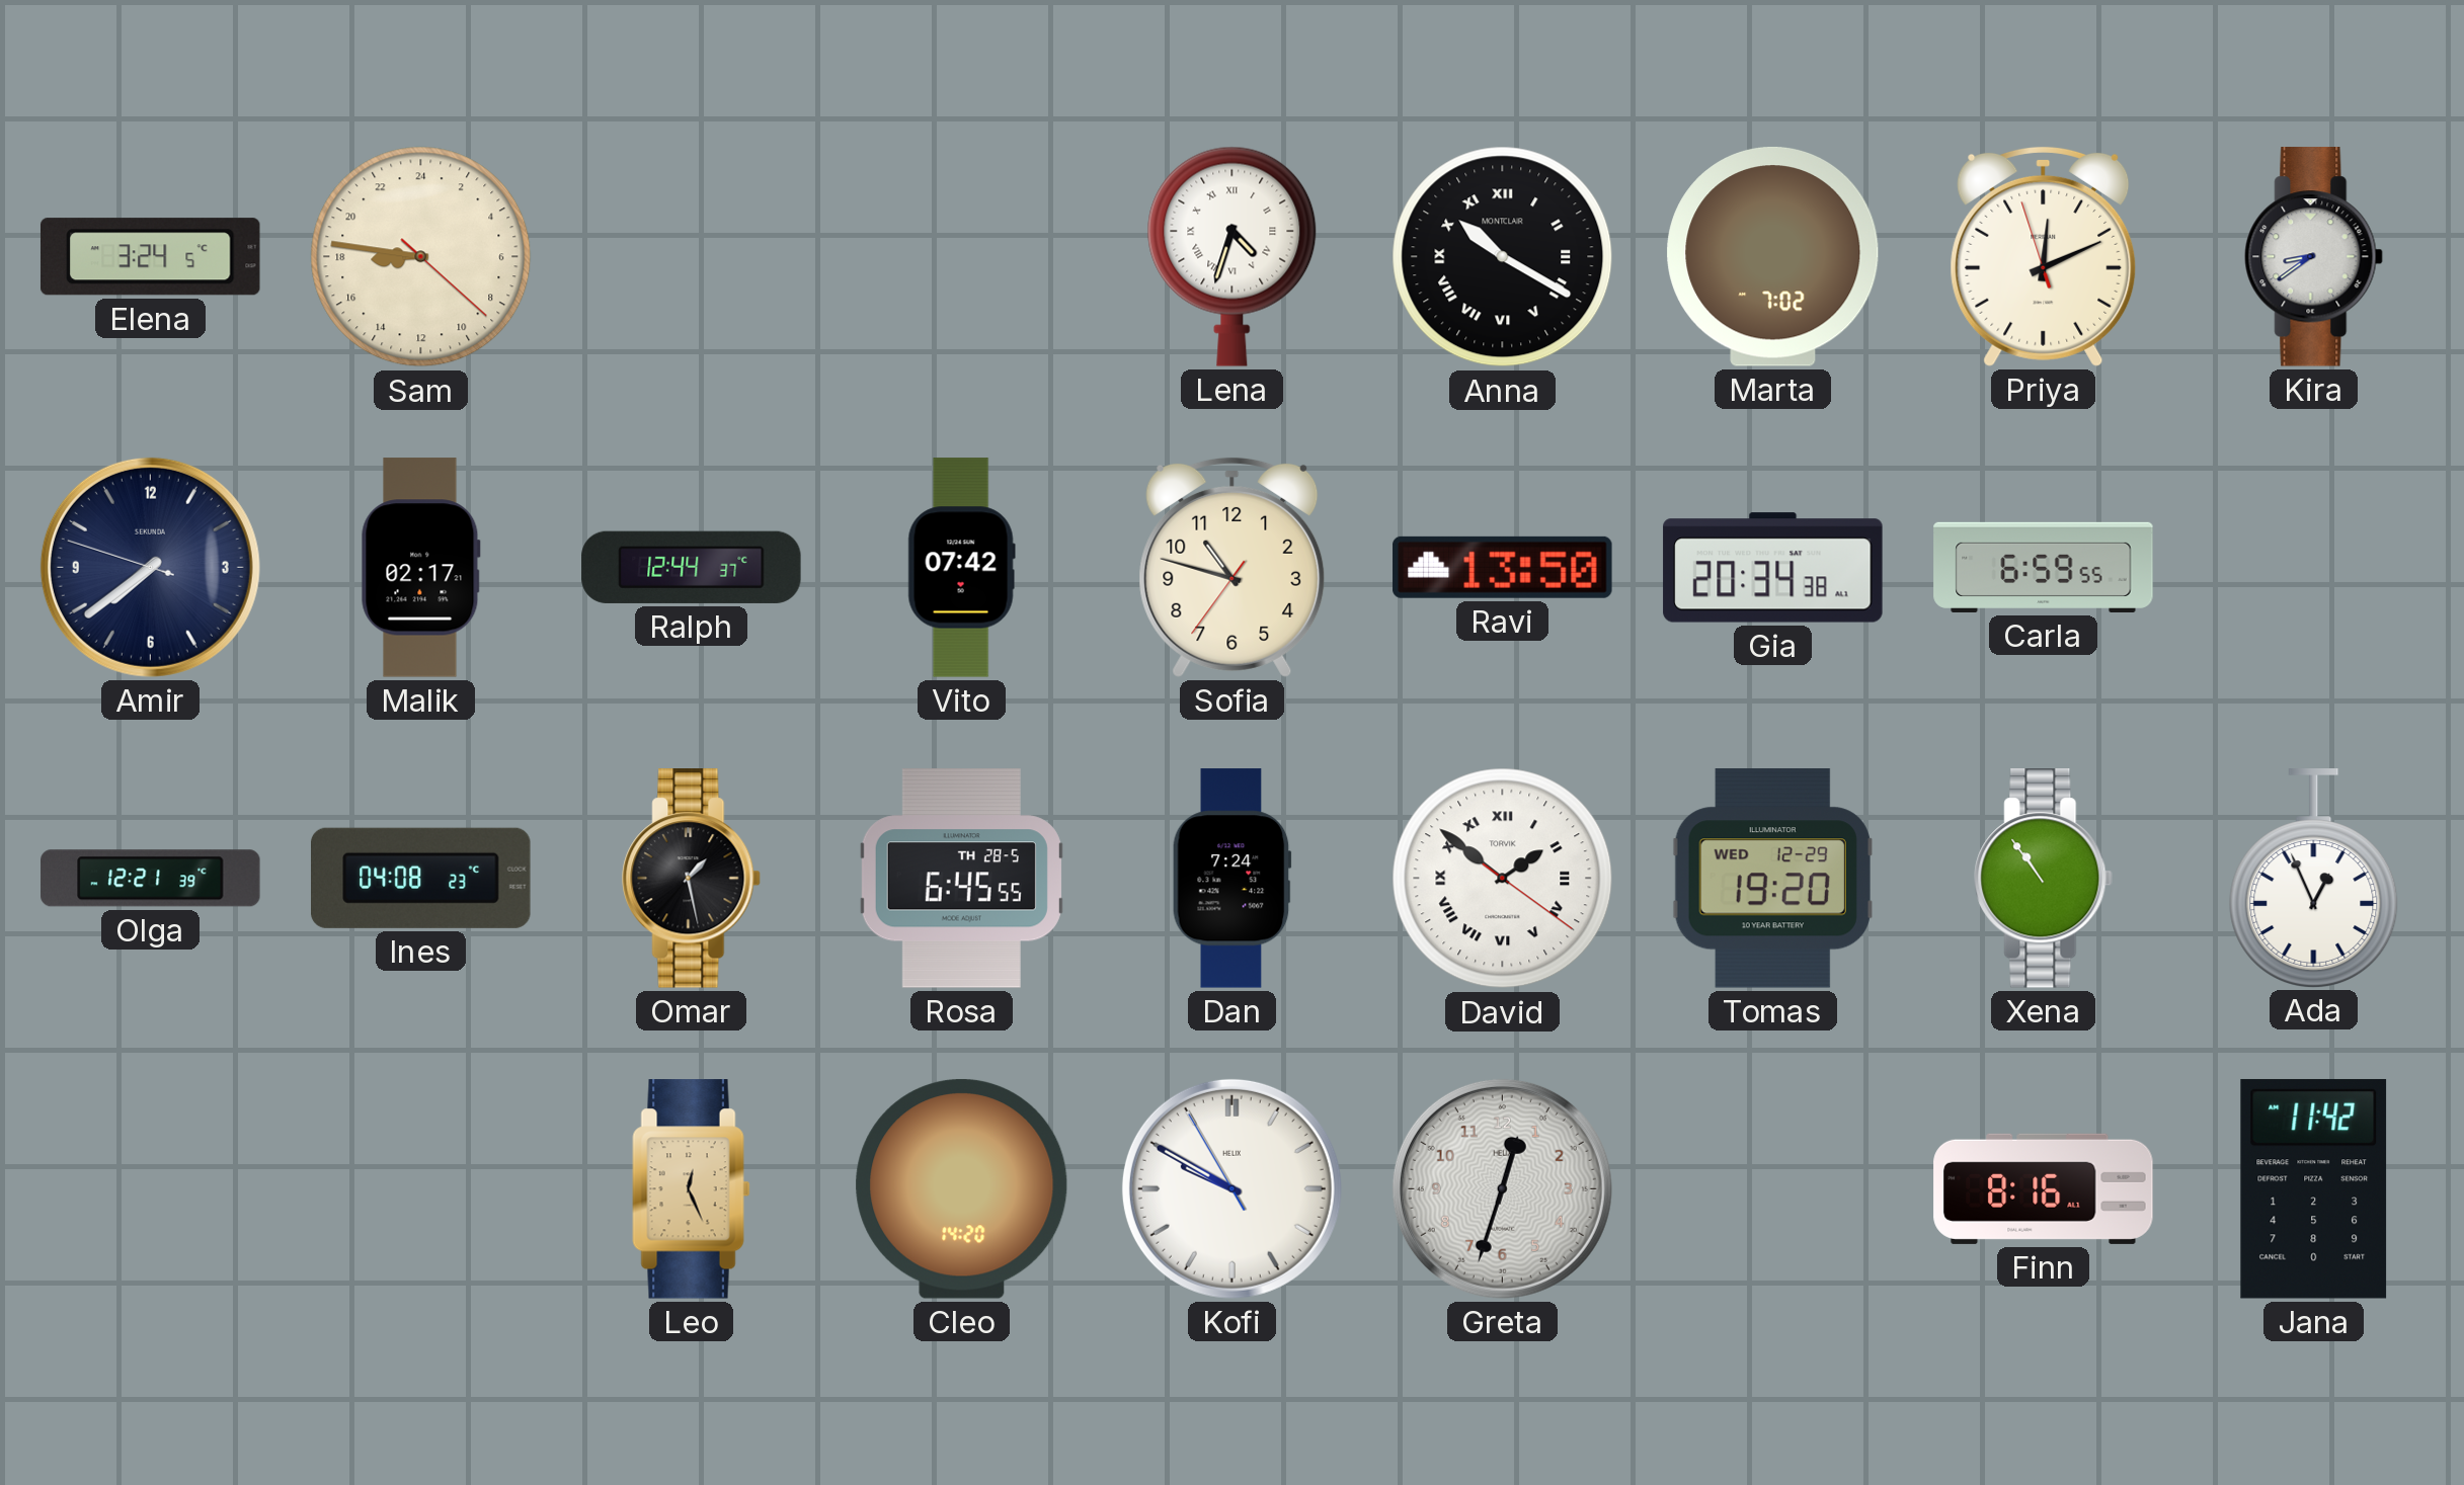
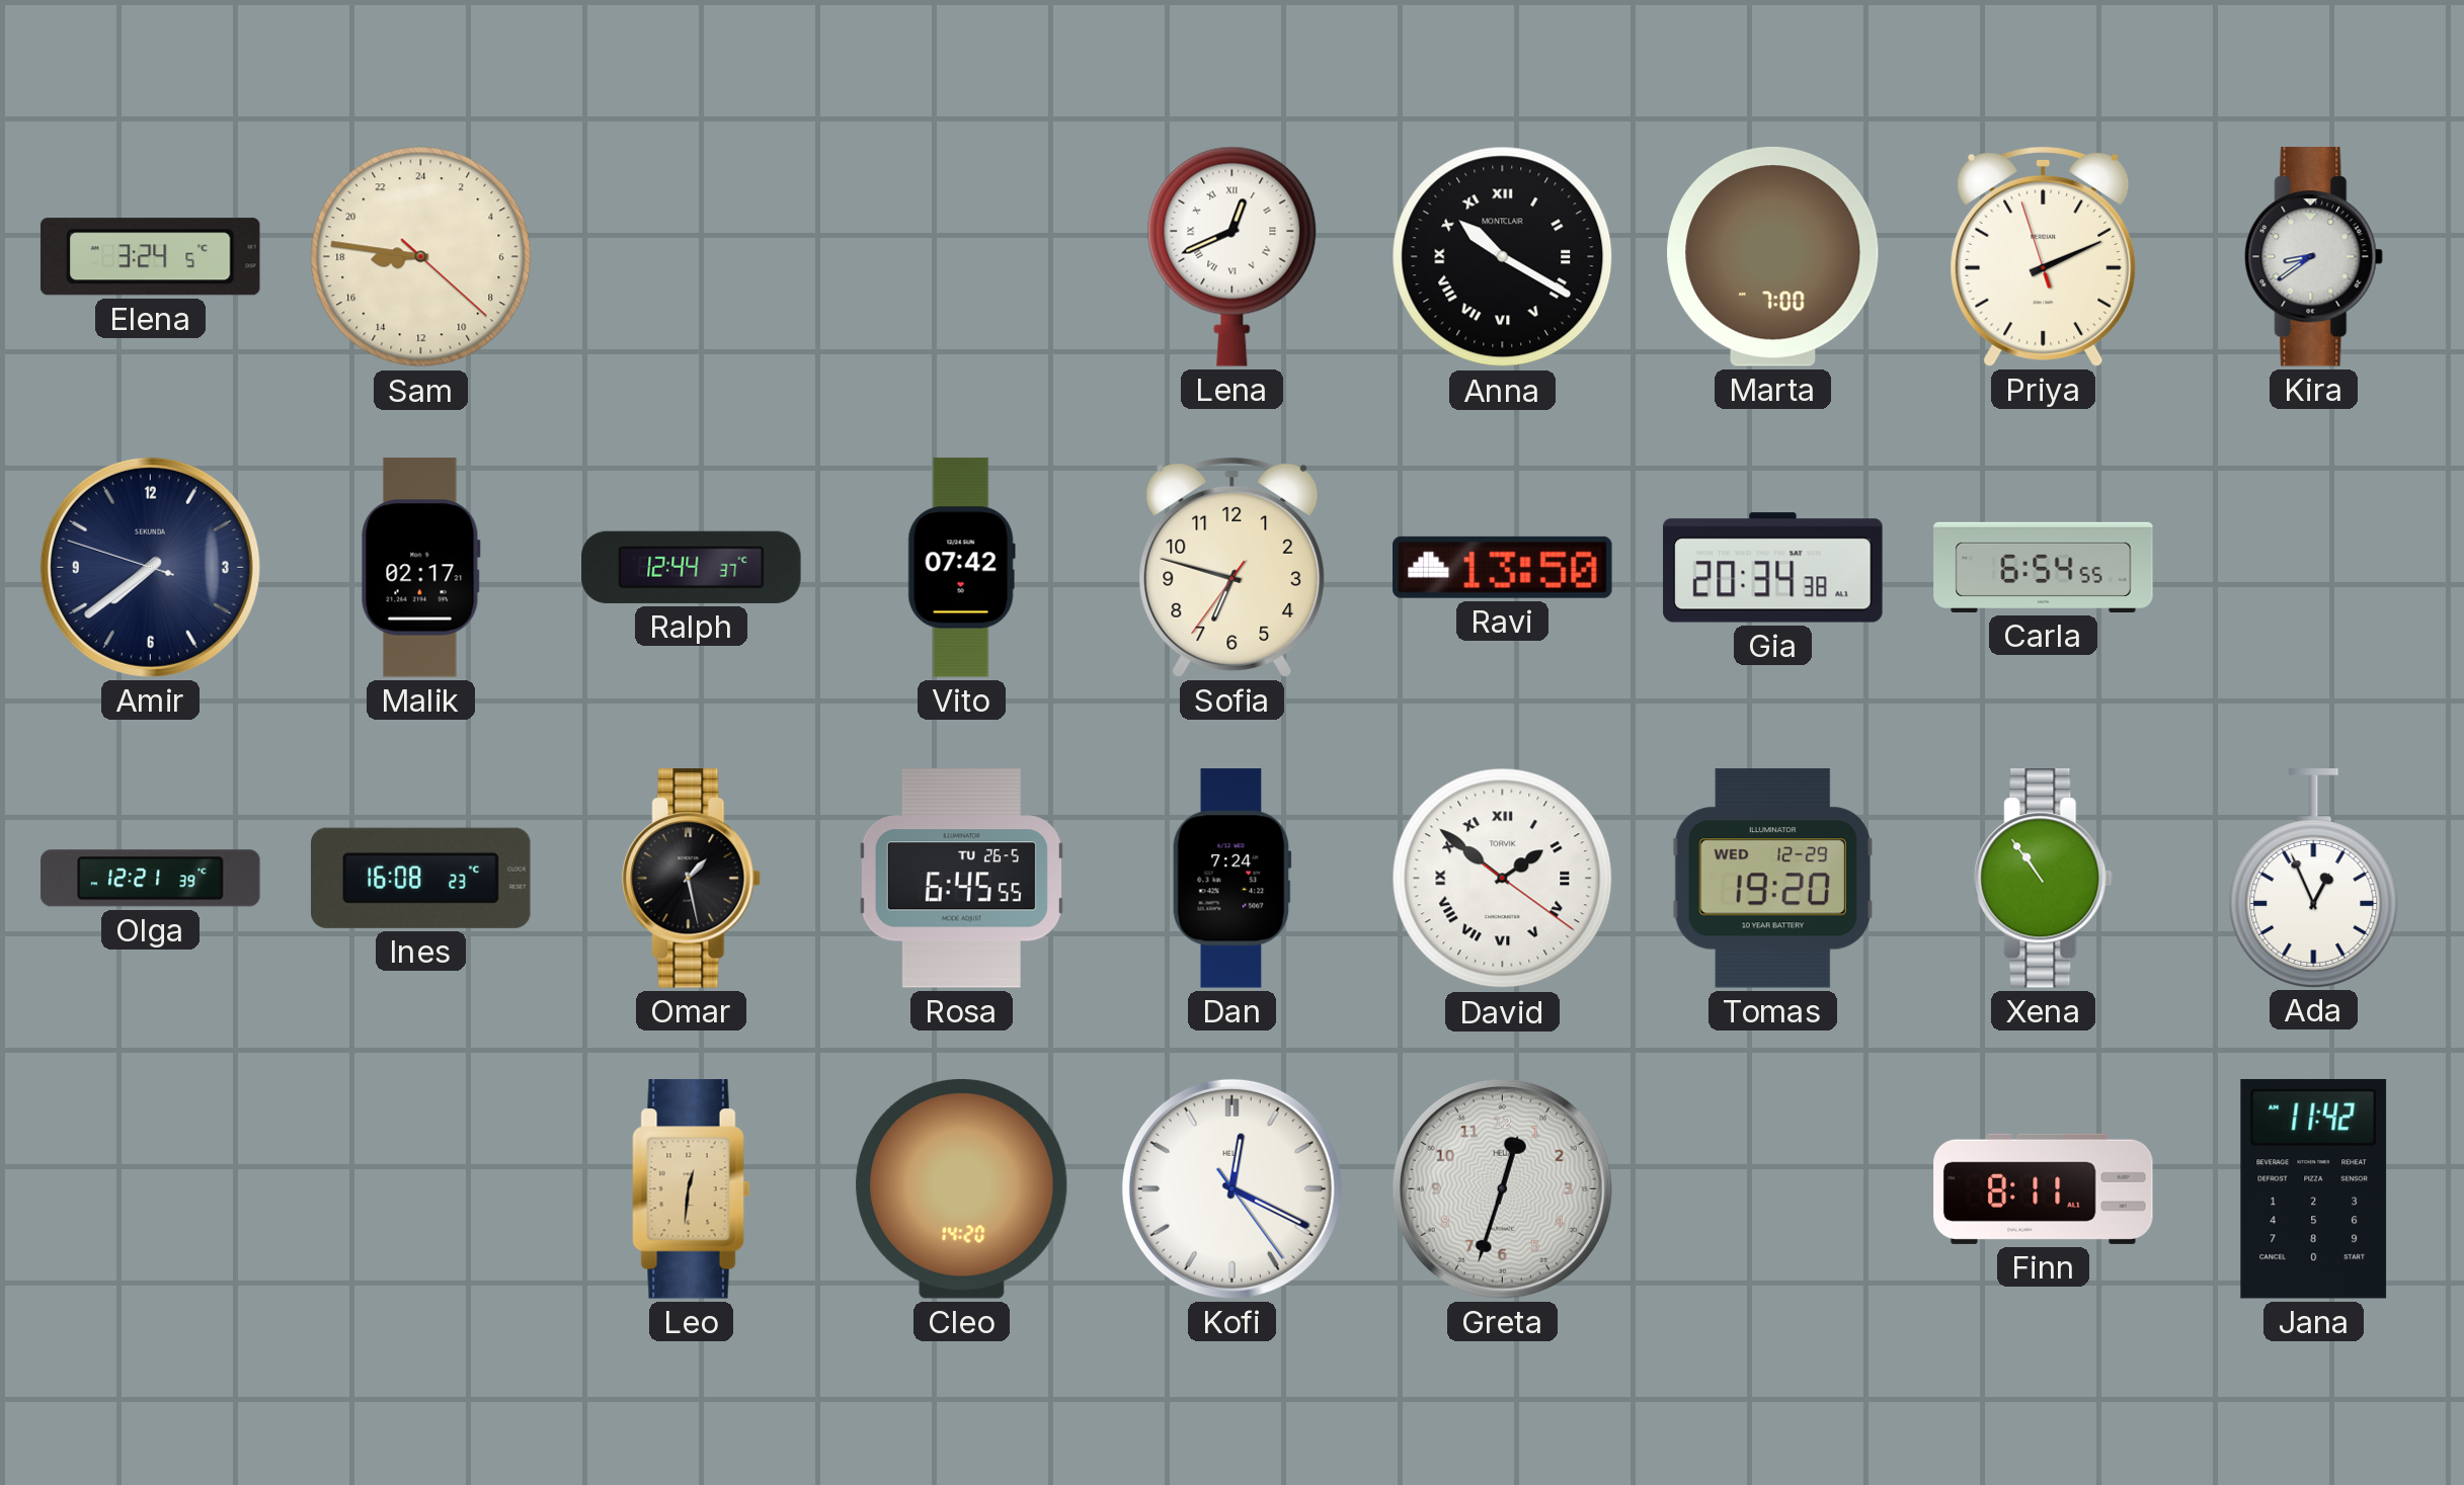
Lena: 4:33 -> 12:41 (1233, 256)
Marta: 7:02 -> 7:00 (1773, 256)
Priya: 12:10 -> 2:10 (2044, 256)
Sofia: 10:47 -> 6:47 (1233, 567)
Carla: 6:59 -> 6:54 (2044, 567)
Ines: 04:08 -> 16:08 (421, 878)
Rosa date: TH 28-5 -> TU 26-5 (961, 879)
Leo: 12:26 -> 12:31 (692, 1189)
Kofi: 9:49 -> 12:19 (1231, 1188)
Finn: 8:16 -> 8:11 (2044, 1188)
